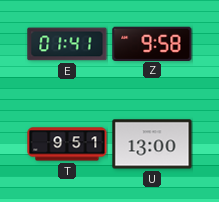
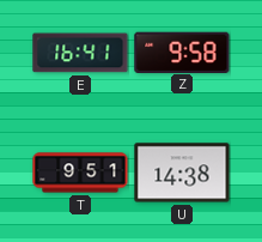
E: 01:41 -> 16:41 (80, 53)
U: 13:00 -> 14:38 (182, 173)
